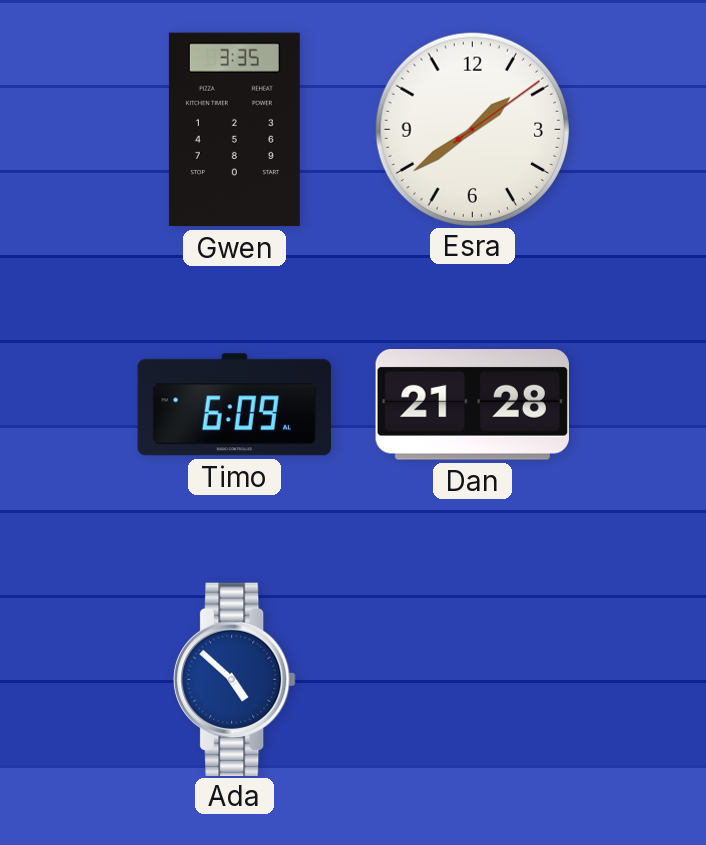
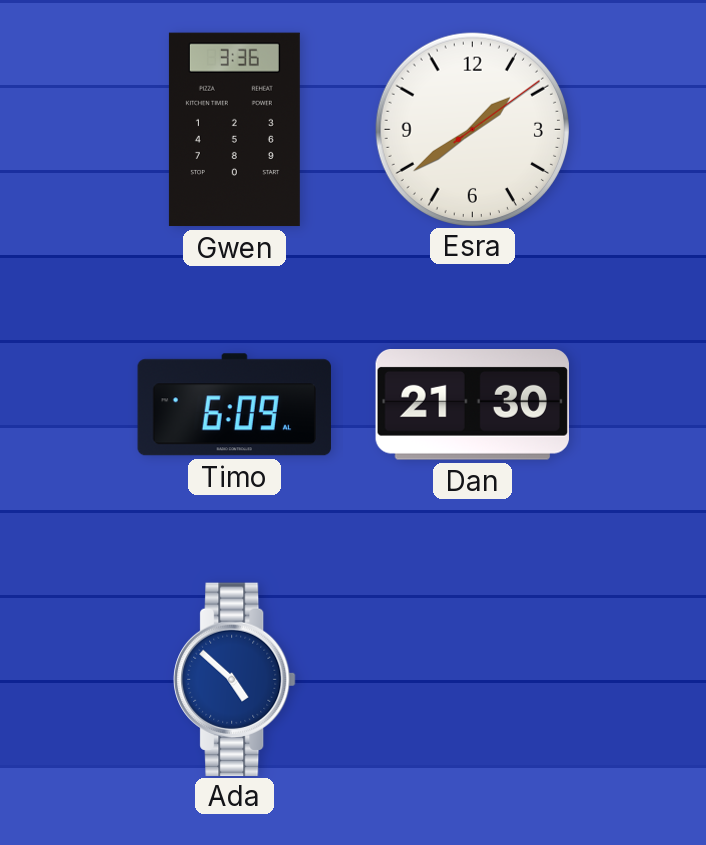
Gwen: 3:35 -> 3:36 (234, 130)
Dan: 21:28 -> 21:30 (472, 405)
